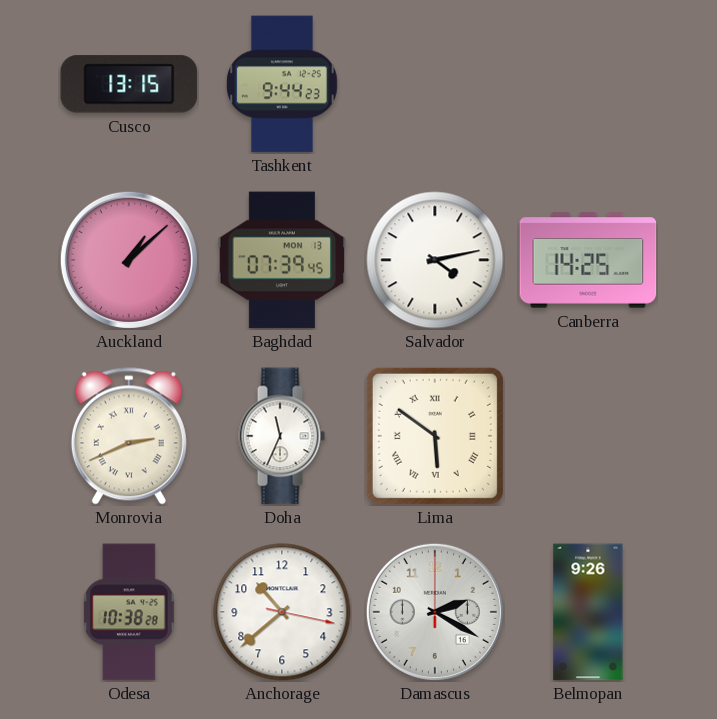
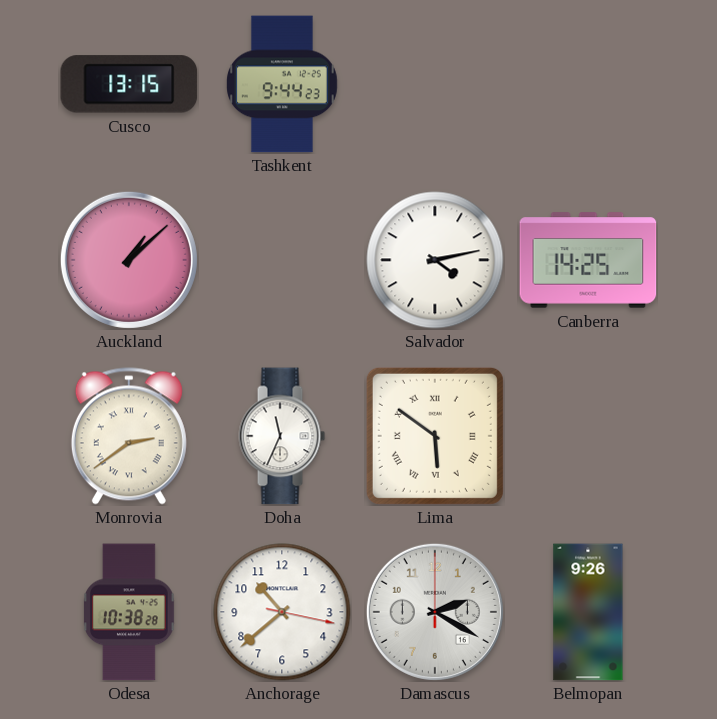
Baghdad: 07:39 -> none (281, 260)
Monrovia: 2:41 -> 2:39 (129, 436)
